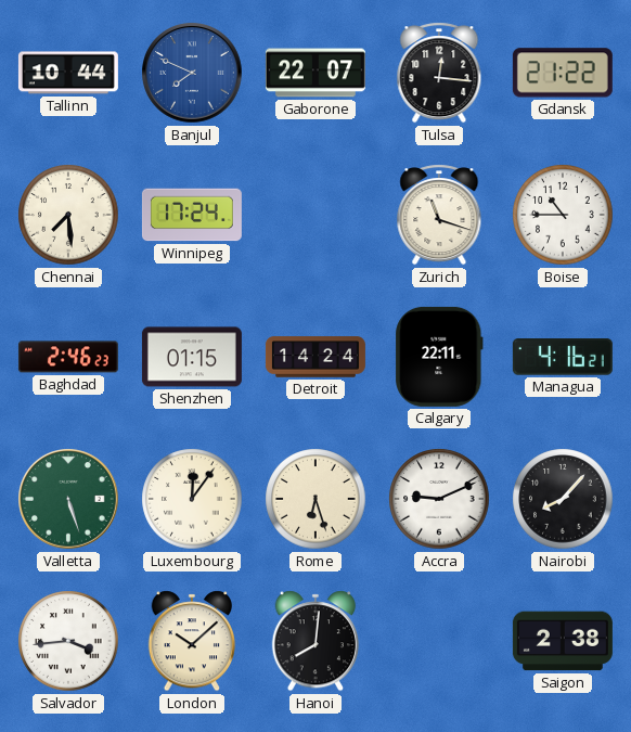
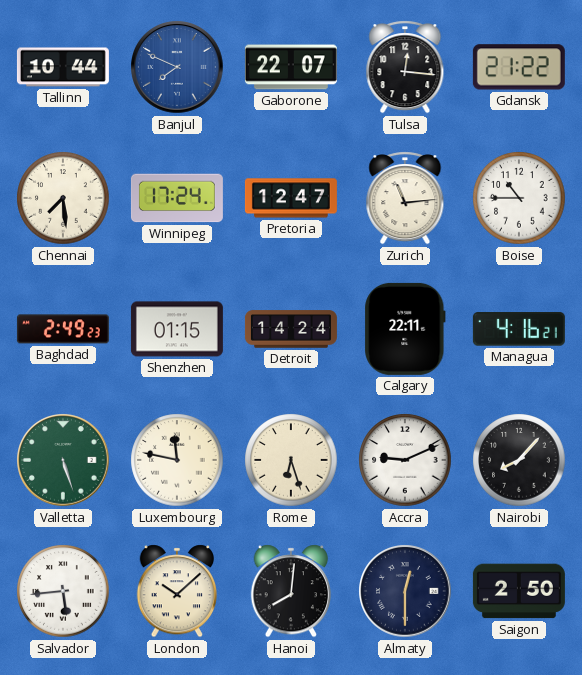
Pretoria: none -> 12:47 (291, 198)
Zurich: 11:18 -> 11:14 (405, 198)
Baghdad: 2:46 -> 2:49 (63, 329)
Luxembourg: 12:06 -> 11:47 (177, 460)
Salvador: 3:44 -> 5:44 (63, 591)
Almaty: none -> 12:30 (405, 591)
Saigon: 2:38 -> 2:50 (519, 591)
